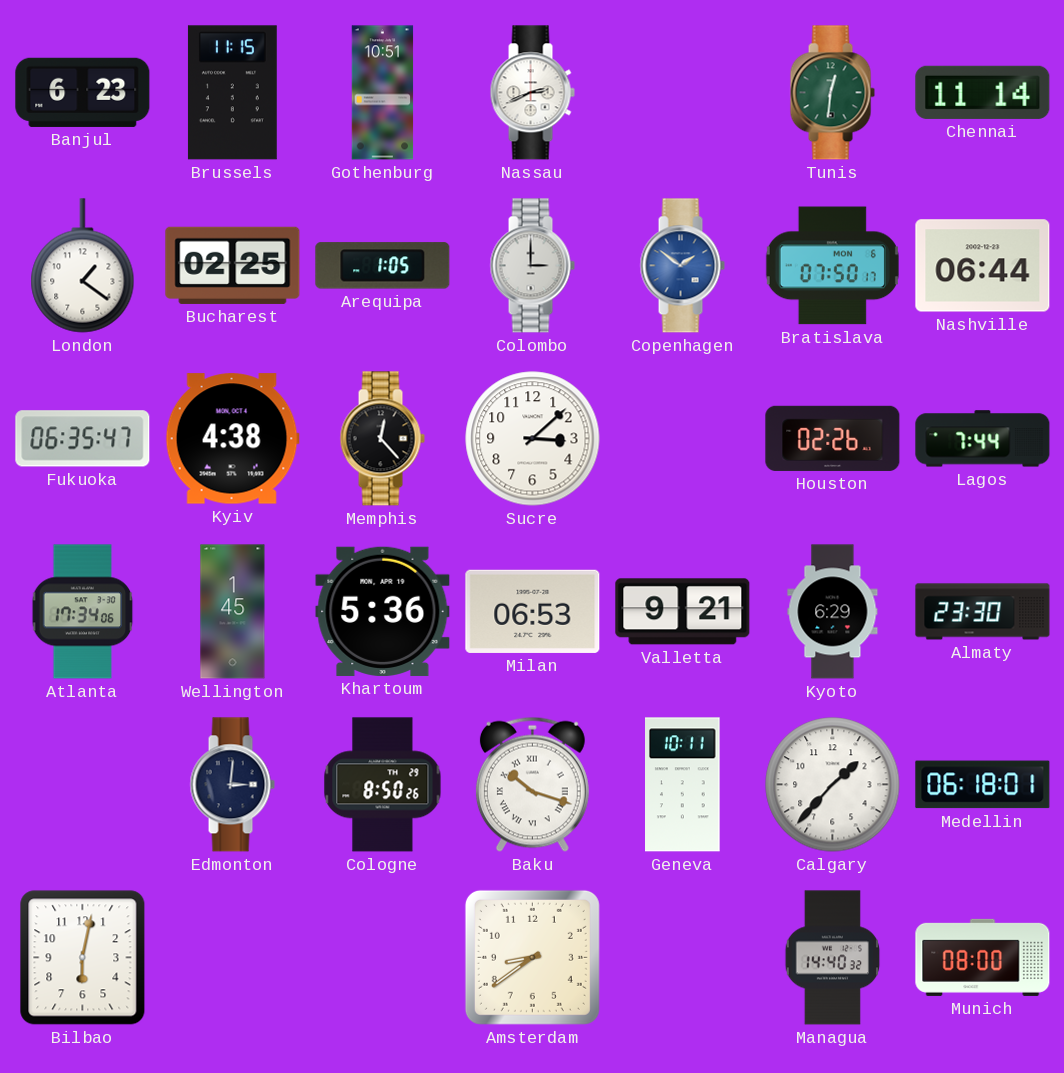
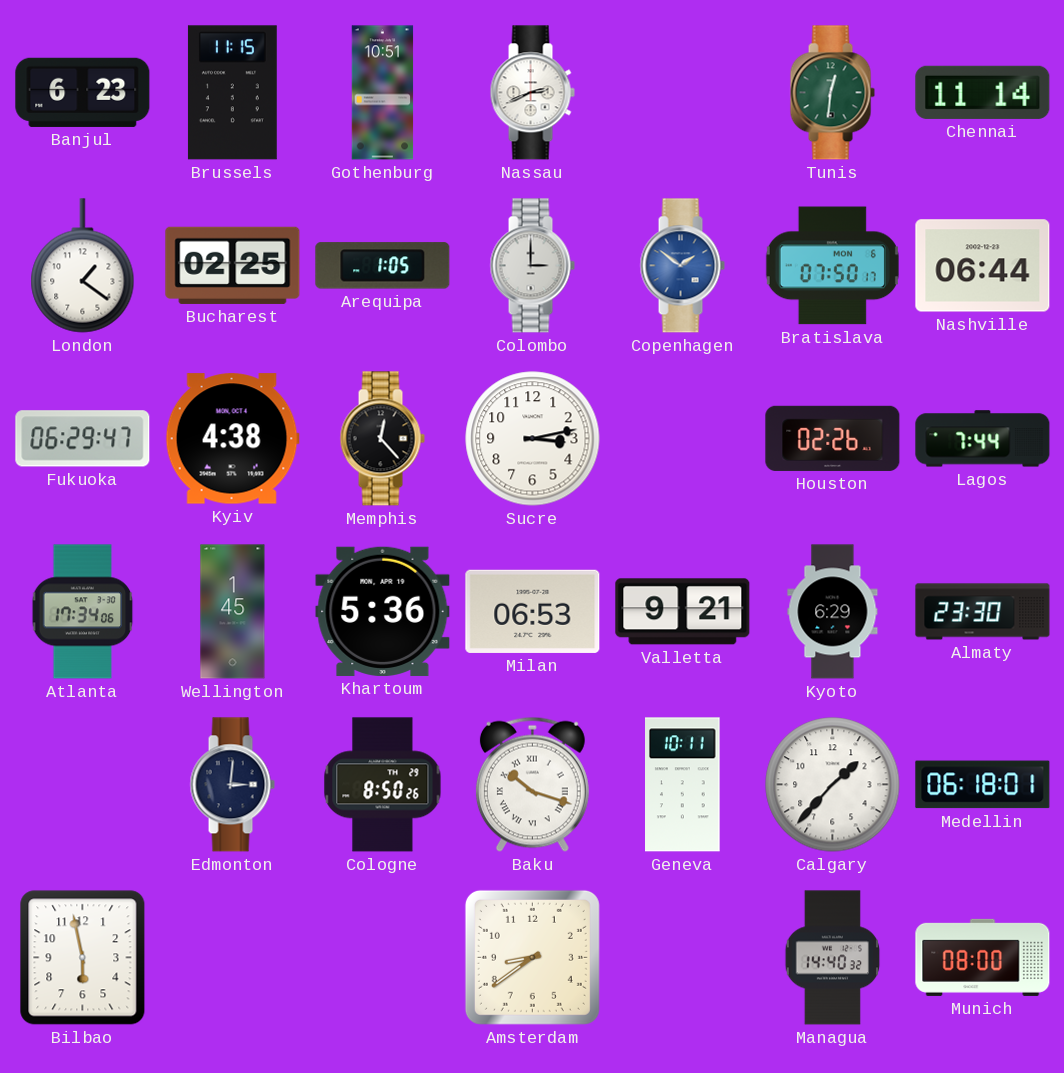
Fukuoka: 06:35 -> 06:29 (83, 439)
Sucre: 3:08 -> 3:13 (533, 439)
Bilbao: 6:02 -> 5:58 (83, 958)
